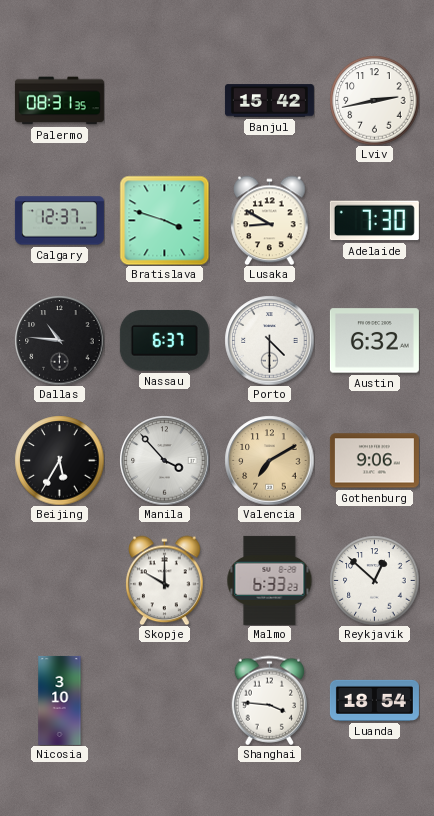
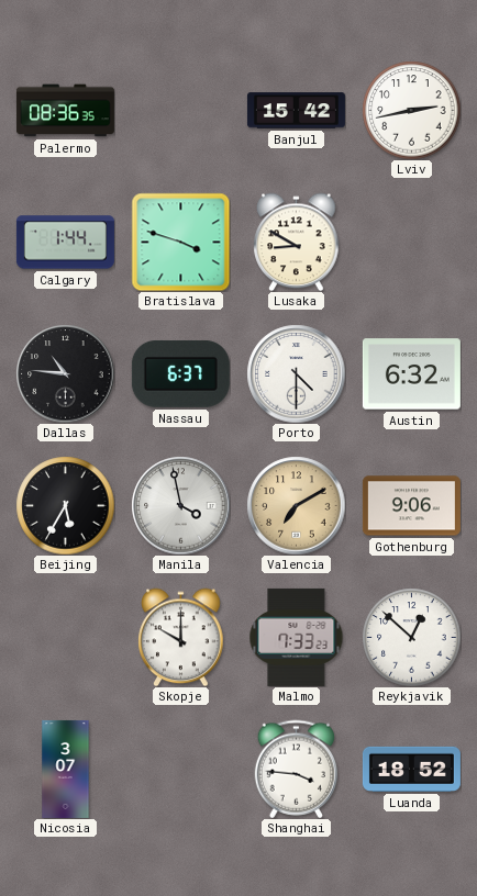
Palermo: 08:31 -> 08:36 (65, 111)
Calgary: 12:37 -> 1:44 (65, 243)
Adelaide: 7:30 -> none (374, 221)
Manila: 3:53 -> 3:58 (180, 505)
Malmo: 6:33 -> 7:33 (297, 637)
Nicosia: 3:10 -> 3:07 (66, 769)
Luanda: 18:54 -> 18:52 (411, 769)
